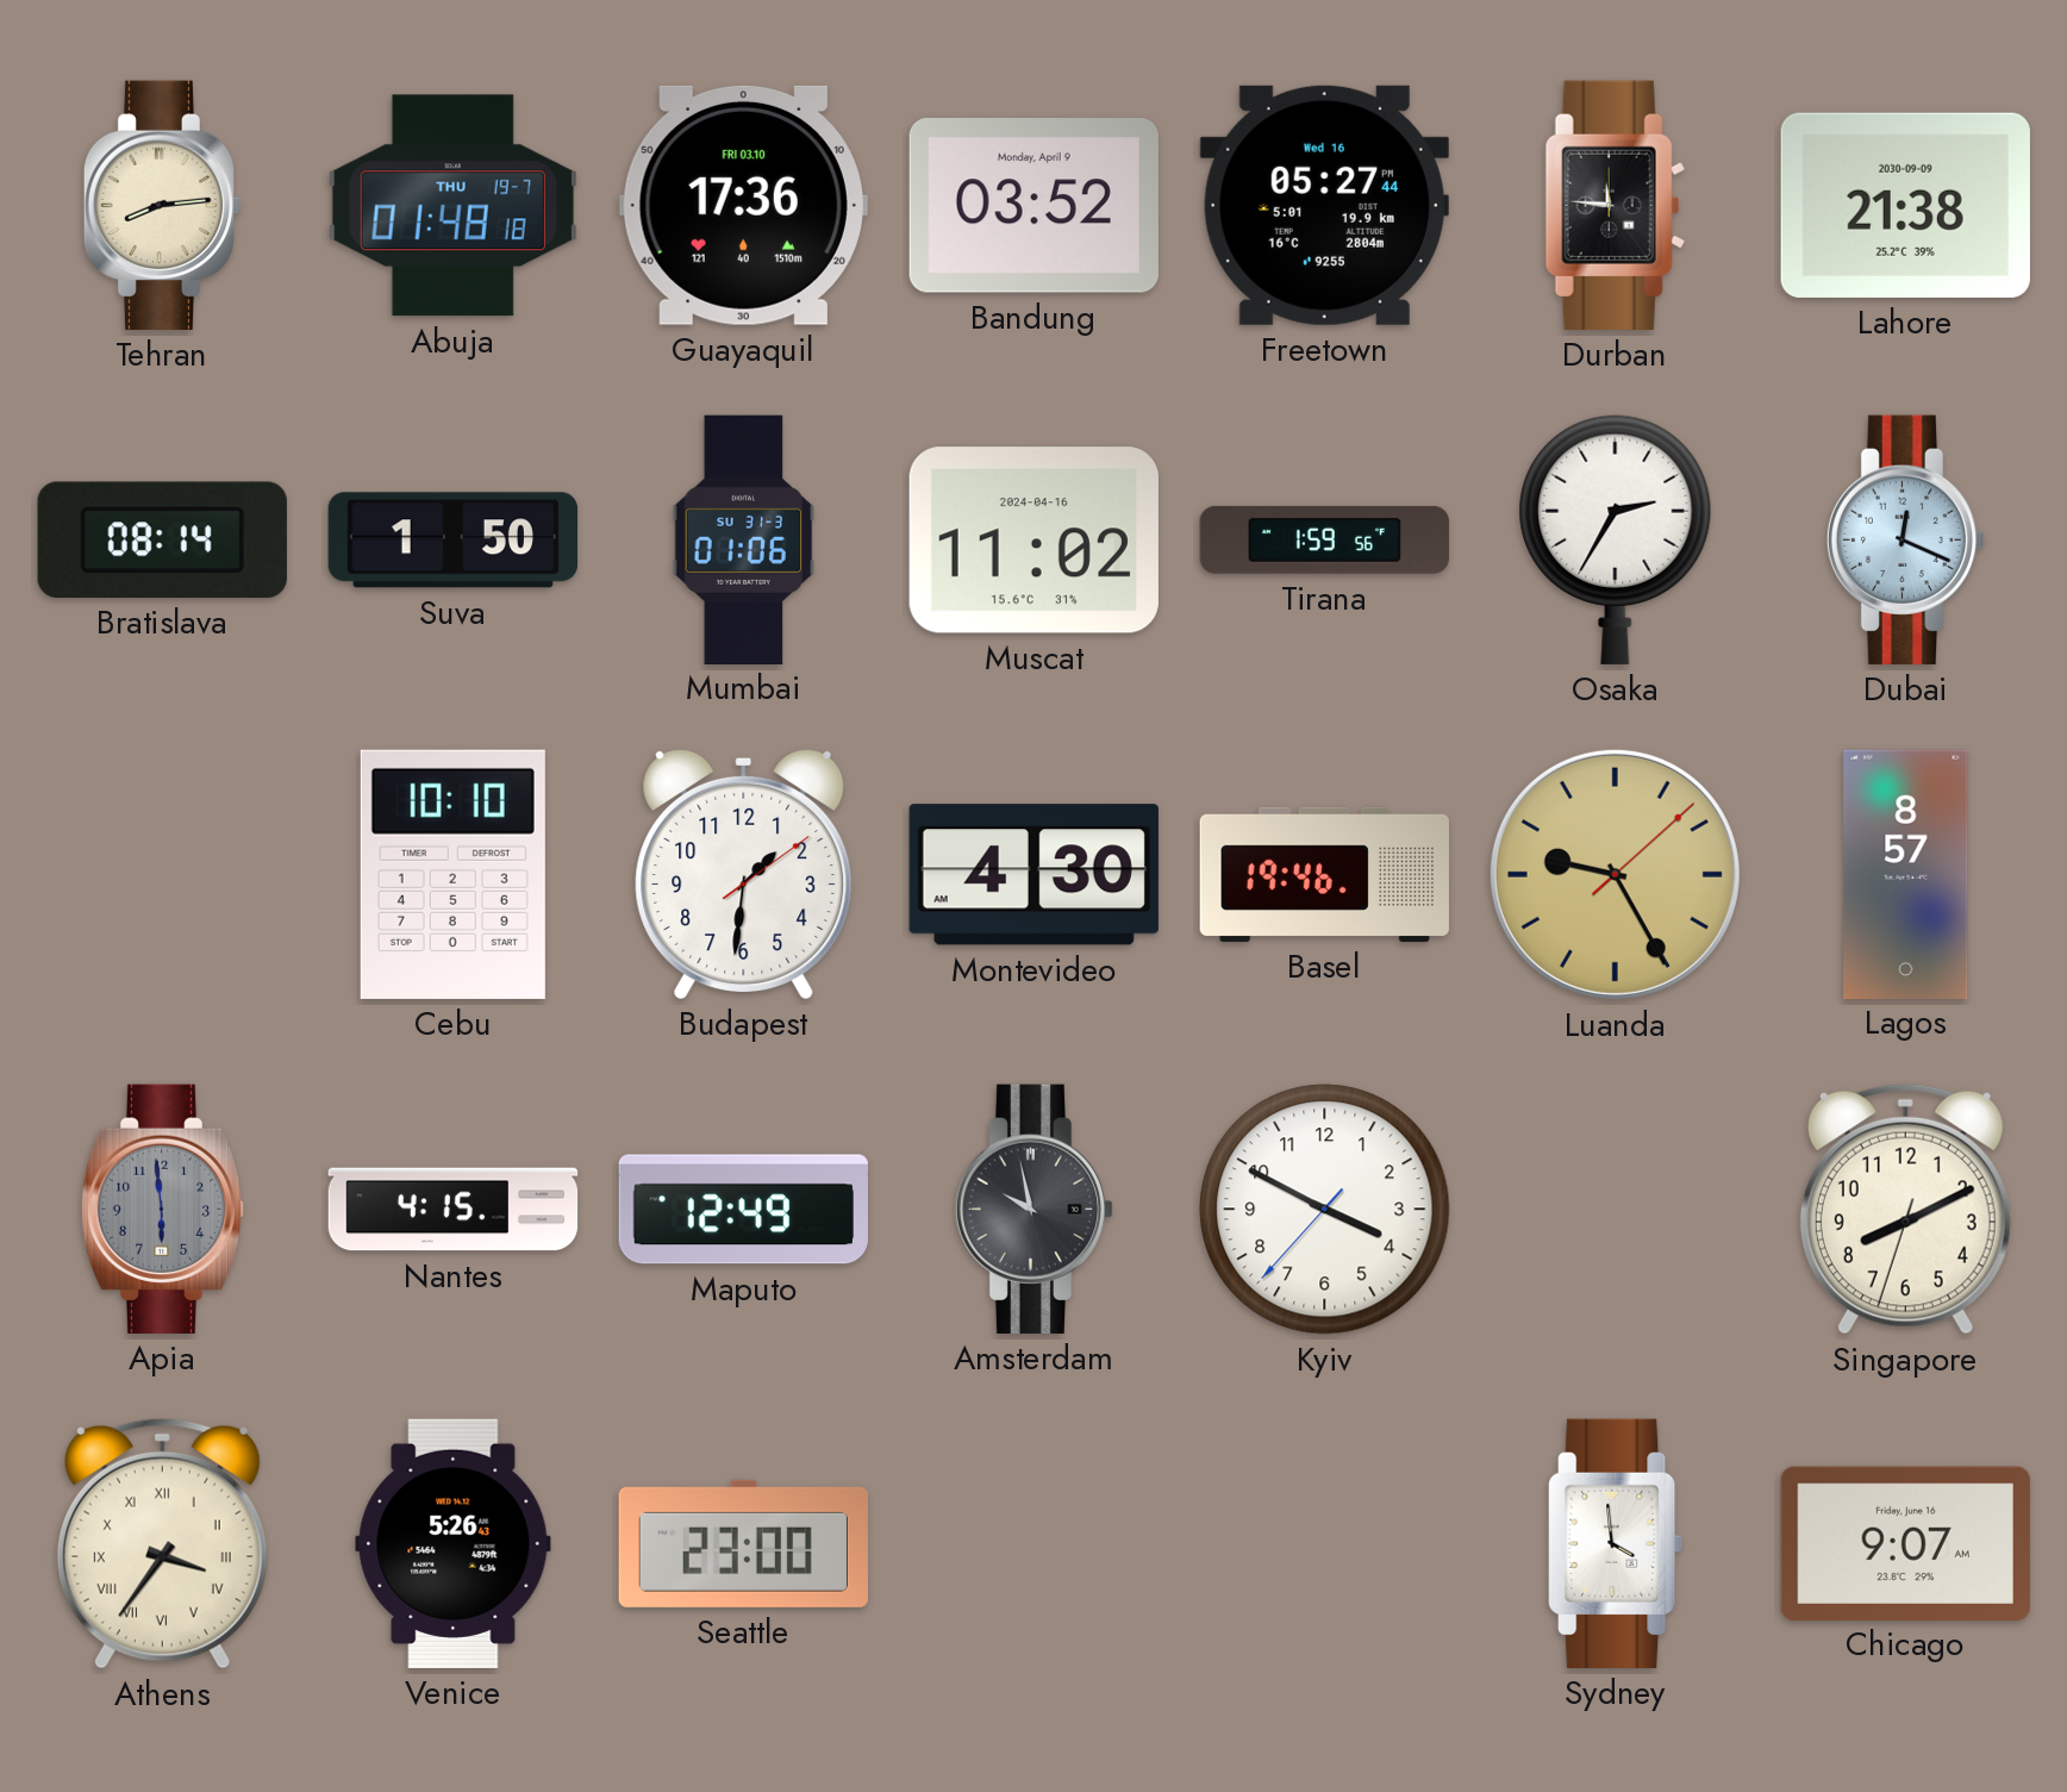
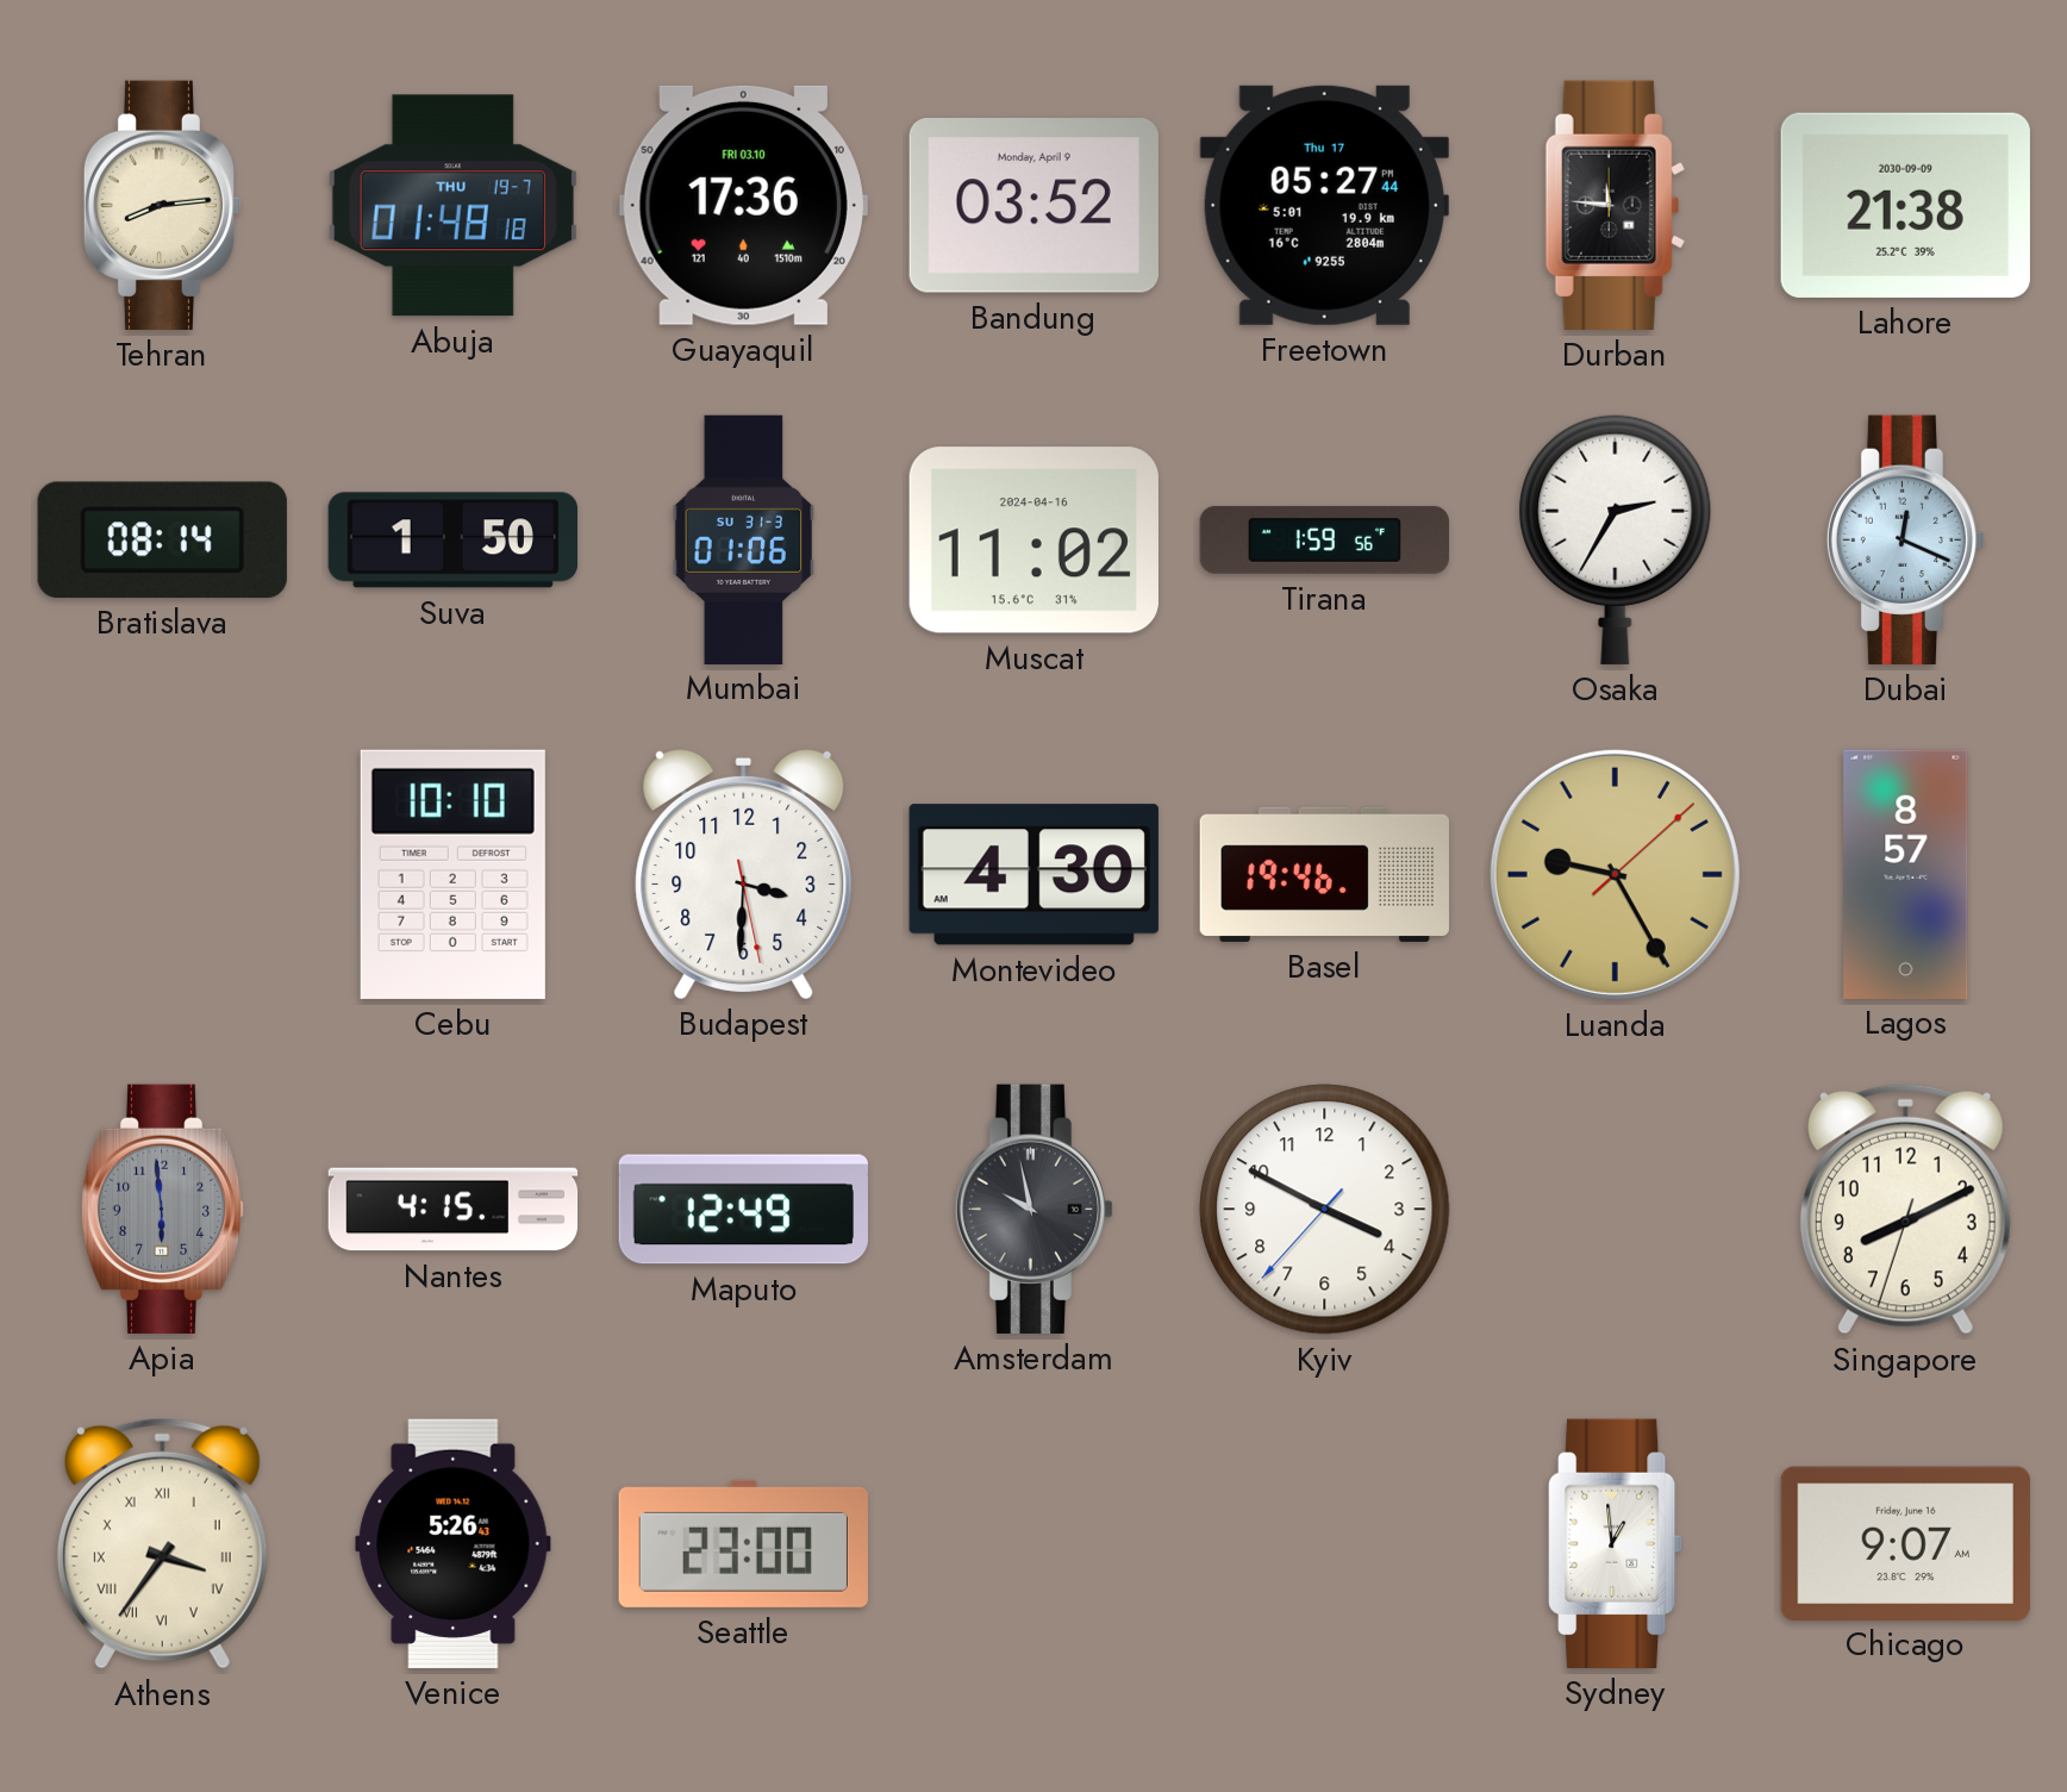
Freetown date: Wed 16 -> Thu 17 (1324, 205)
Budapest: 1:31 -> 3:30 (744, 874)
Sydney: 3:59 -> 12:59 (1616, 1543)
